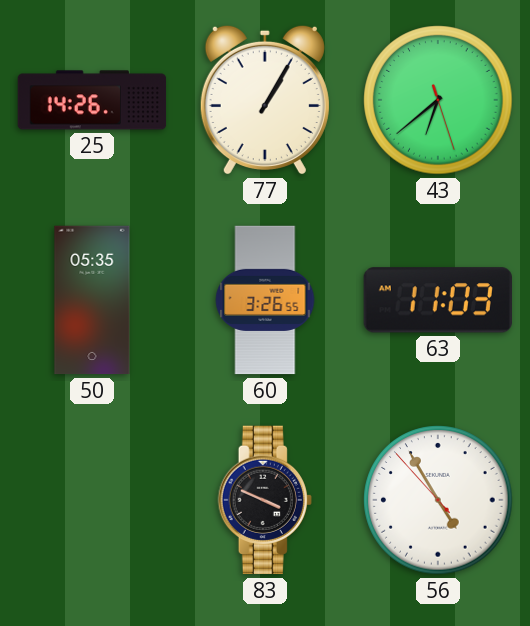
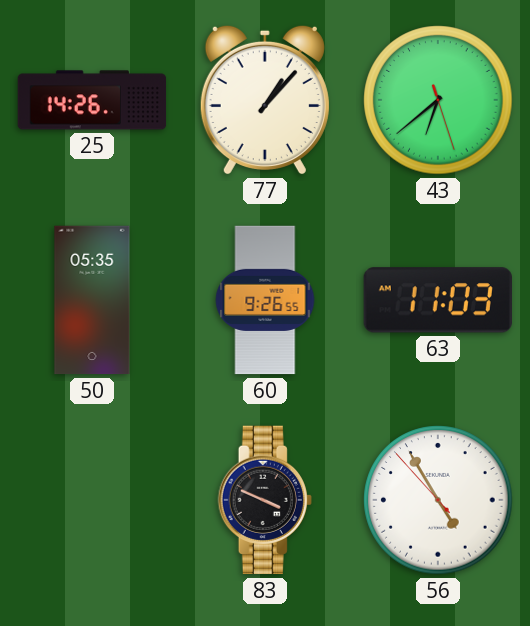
77: 1:05 -> 1:07 (265, 100)
60: 3:26 -> 9:26 (265, 300)
